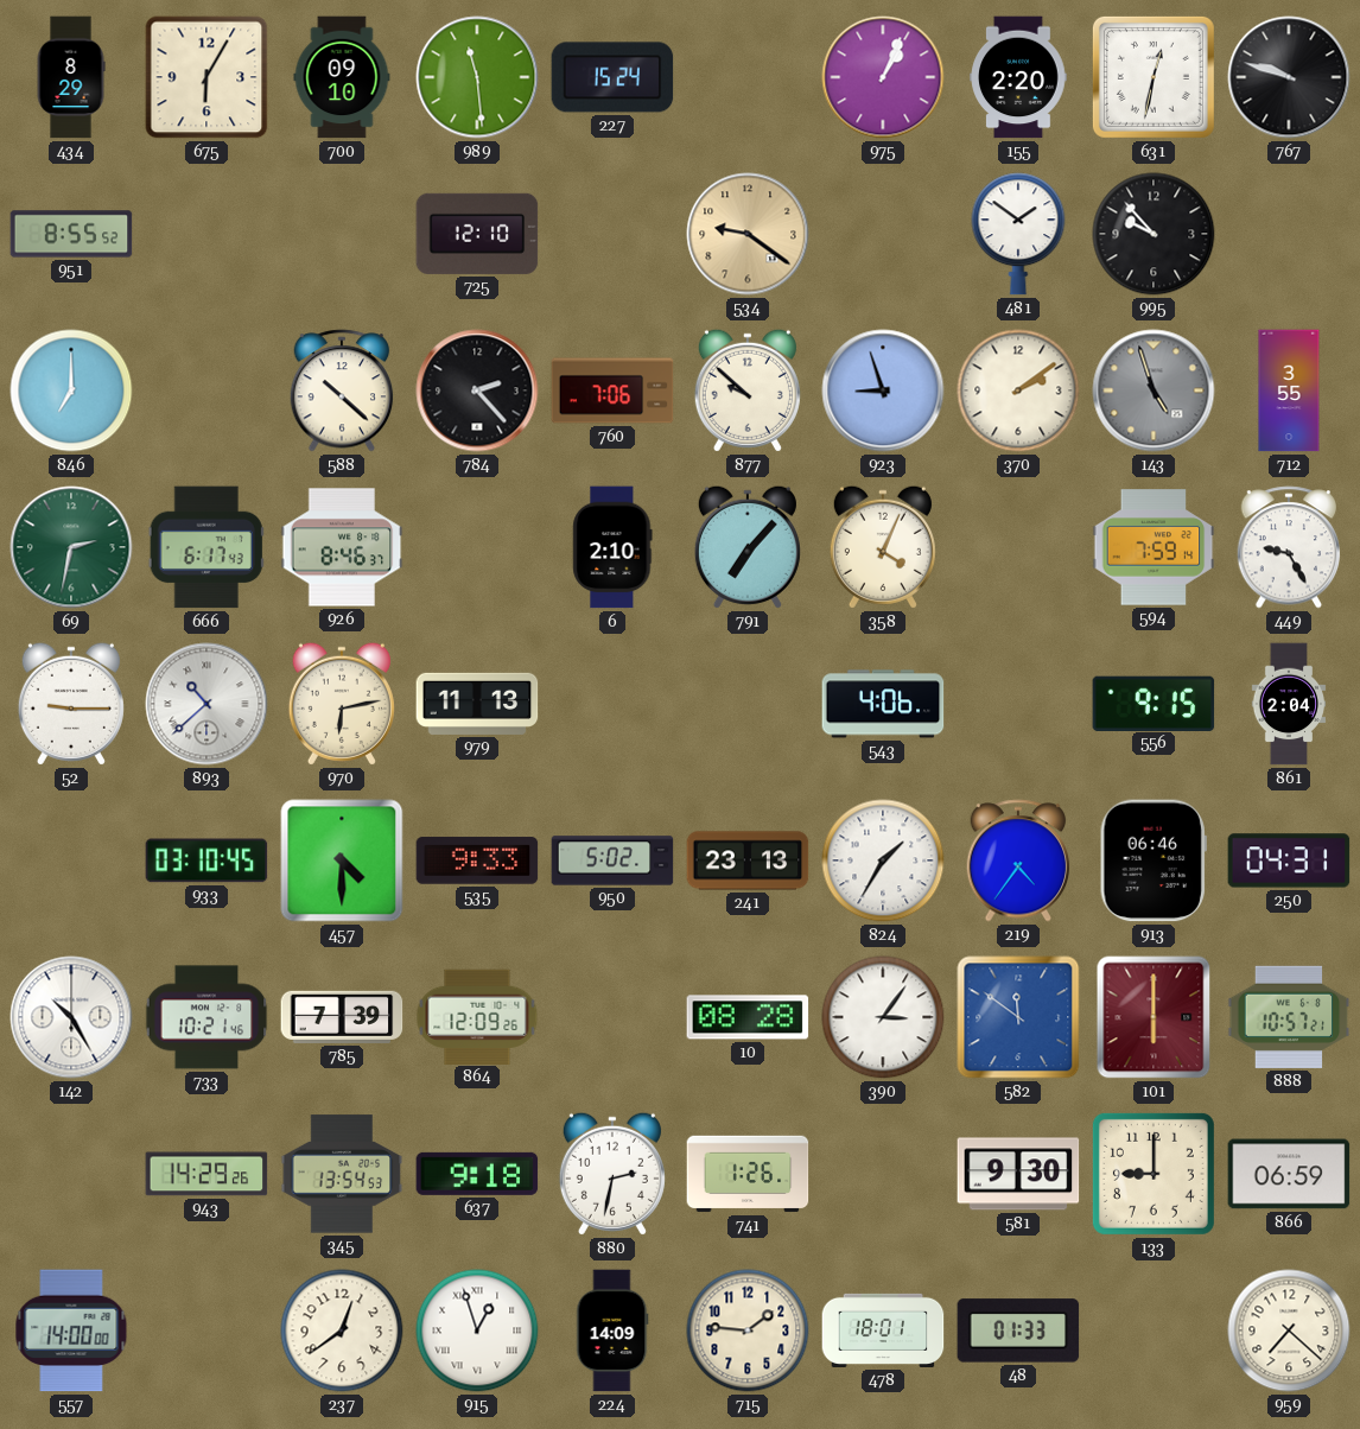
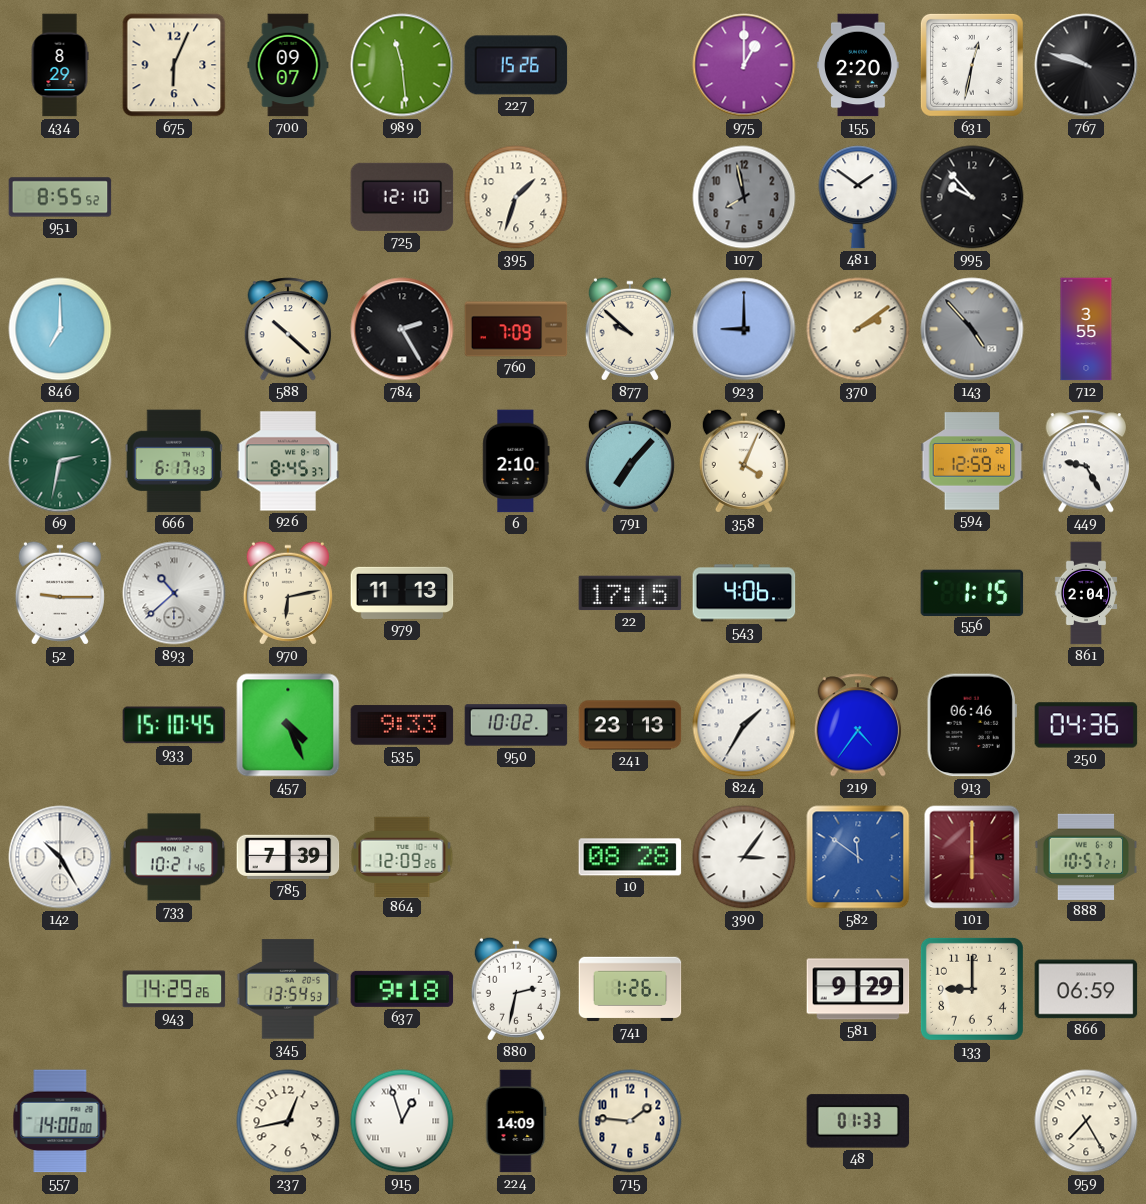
675: 6:05 -> 6:04 (174, 65)
700: 09:10 -> 09:07 (288, 65)
227: 15:24 -> 15:26 (516, 65)
975: 1:04 -> 1:00 (744, 65)
395: none -> 1:33 (516, 197)
534: 9:21 -> none (748, 234)
107: none -> 7:58 (744, 197)
784: 2:23 -> 2:25 (402, 329)
760: 7:06 -> 7:09 (516, 329)
923: 8:57 -> 9:00 (744, 329)
143: 4:57 -> 4:53 (972, 329)
926: 8:46 -> 8:45 (288, 461)
594: 7:59 -> 12:59 (972, 461)
22: none -> 17:15 (630, 593)
556: 9:15 -> 1:15 (972, 592)
933: 03:10 -> 15:10 (174, 725)
457: 4:30 -> 4:26 (288, 725)
950: 5:02 -> 10:02 (516, 725)
250: 04:31 -> 04:36 (1086, 725)
581: 9:30 -> 9:29 (858, 989)
237: 12:39 -> 12:43 (288, 1121)
478: 18:01 -> none (883, 1330)
959: 7:22 -> 7:25 (1086, 1121)
